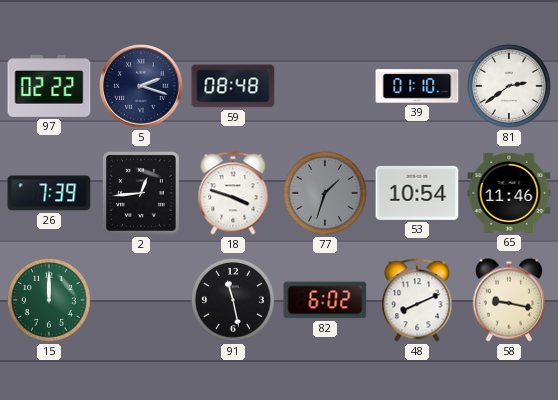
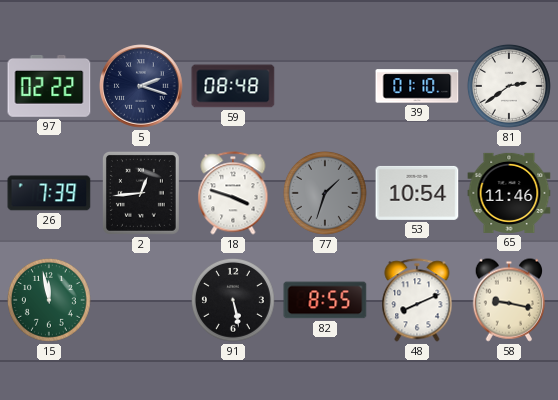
15: 12:00 -> 11:58 (49, 300)
91: 11:28 -> 5:28 (233, 300)
82: 6:02 -> 8:55 (325, 300)
